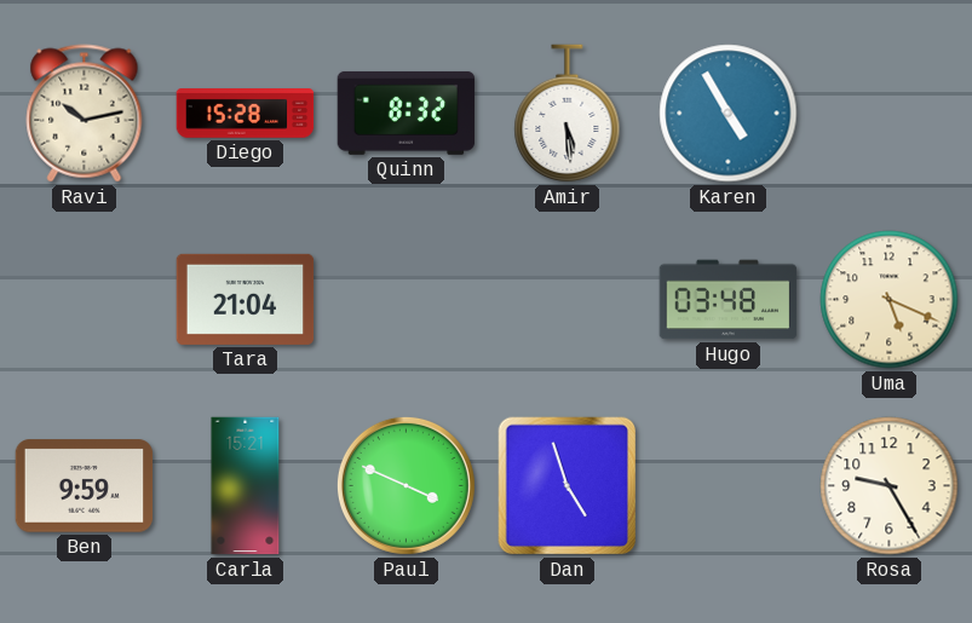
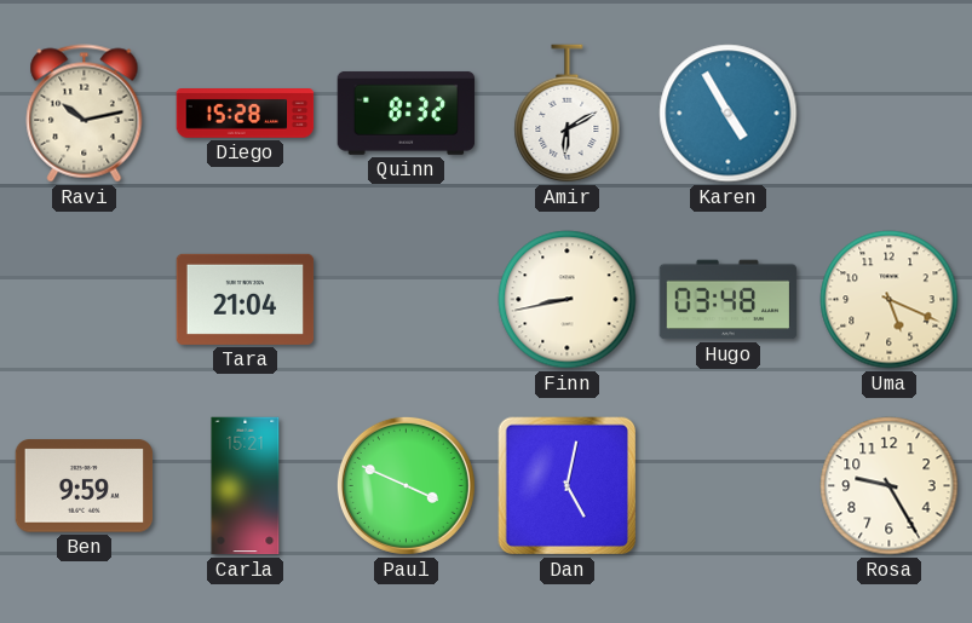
Amir: 5:29 -> 6:10 (568, 114)
Finn: none -> 8:43 (568, 300)
Dan: 4:57 -> 5:02 (568, 486)
